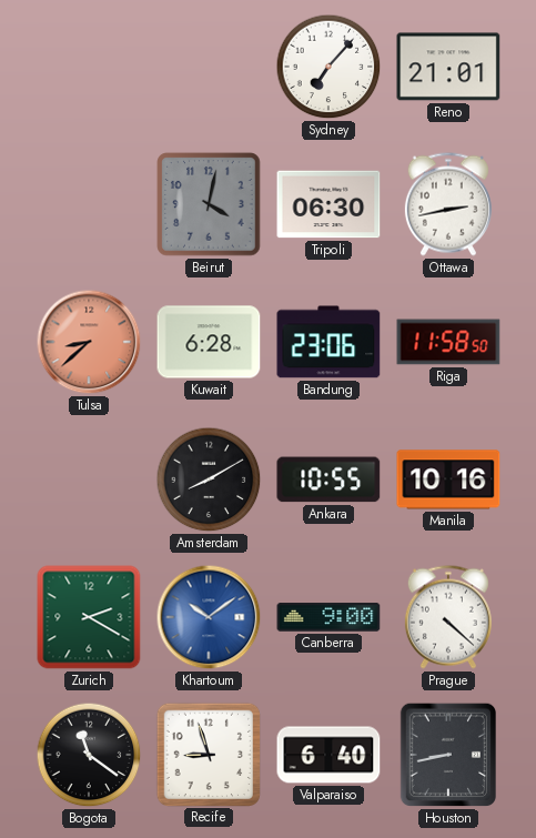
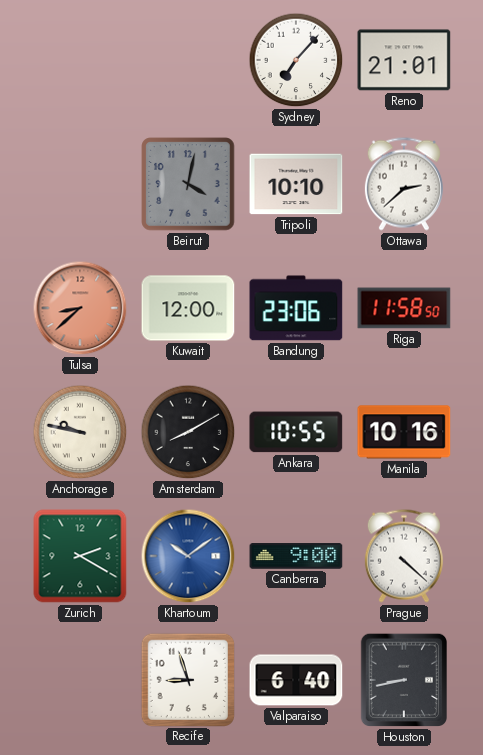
Tripoli: 06:30 -> 10:10 (296, 184)
Ottawa: 2:43 -> 2:38 (404, 184)
Kuwait: 6:28 -> 12:00 (188, 308)
Anchorage: none -> 9:47 (80, 432)
Bogota: 11:21 -> none (89, 755)
